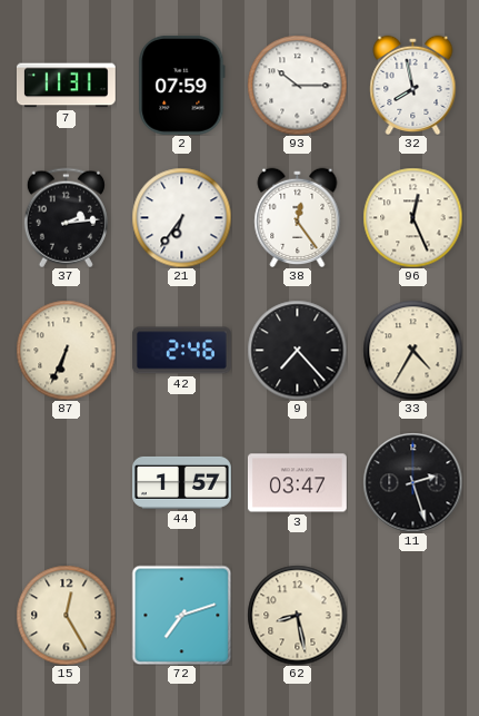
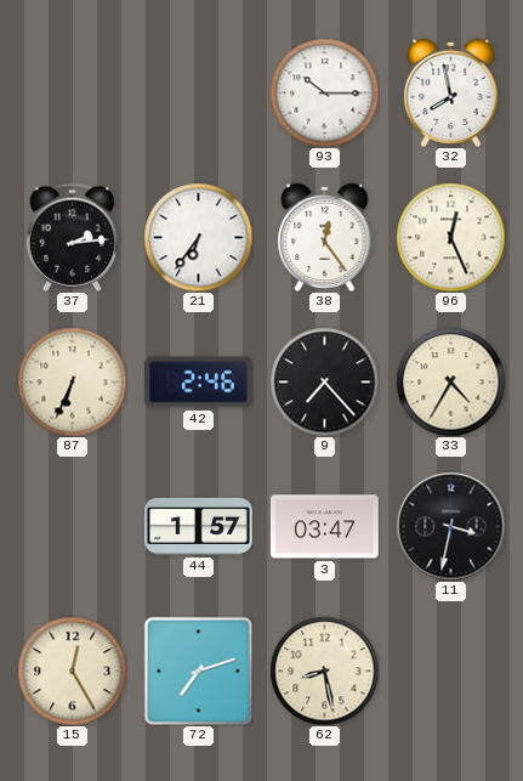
7: 11:31 -> none (66, 86)
2: 07:59 -> none (182, 85)
11: 2:27 -> 3:32 (450, 526)
